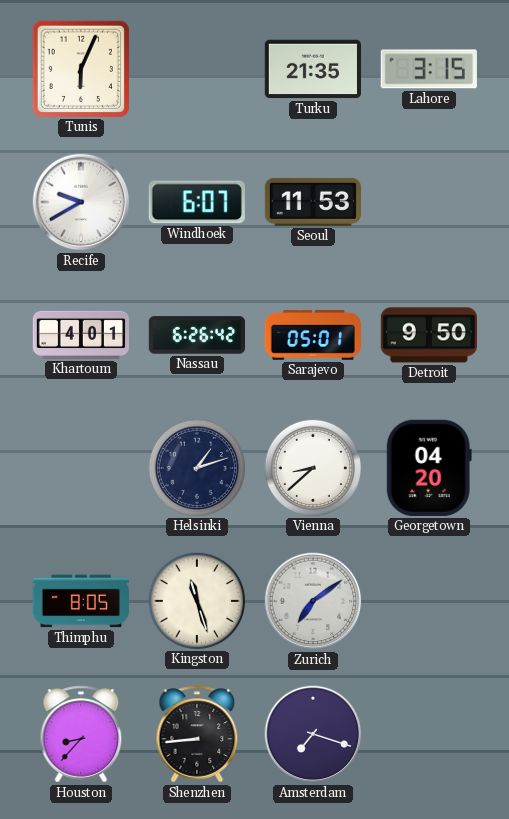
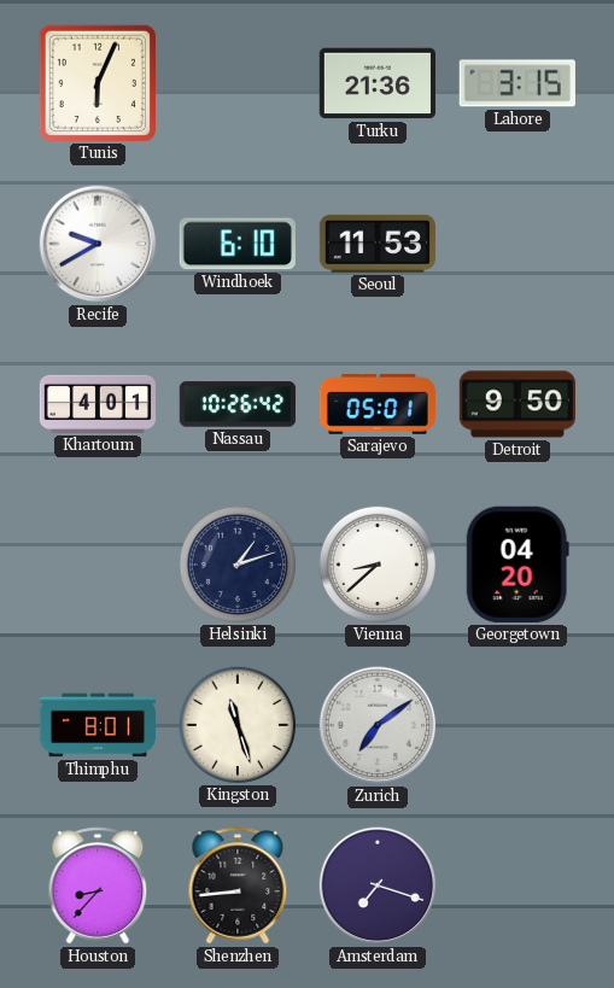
Turku: 21:35 -> 21:36 (376, 83)
Windhoek: 6:07 -> 6:10 (238, 244)
Nassau: 6:26 -> 10:26 (236, 404)
Thimphu: 8:05 -> 8:01 (97, 725)
